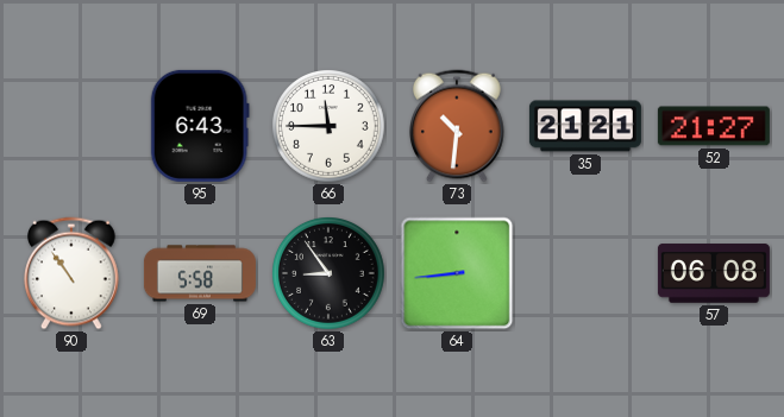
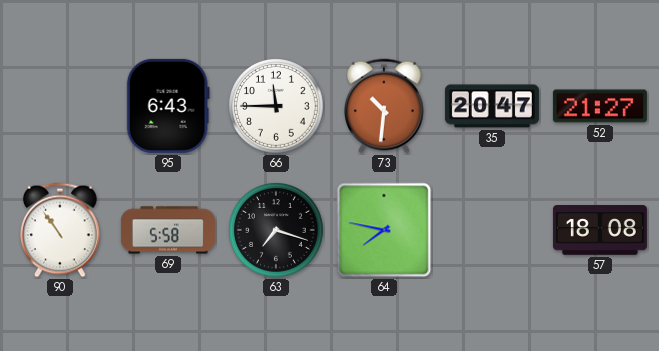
35: 21:21 -> 20:47 (492, 106)
63: 8:54 -> 7:18 (277, 231)
64: 8:44 -> 7:47 (384, 230)
57: 06:08 -> 18:08 (600, 230)
